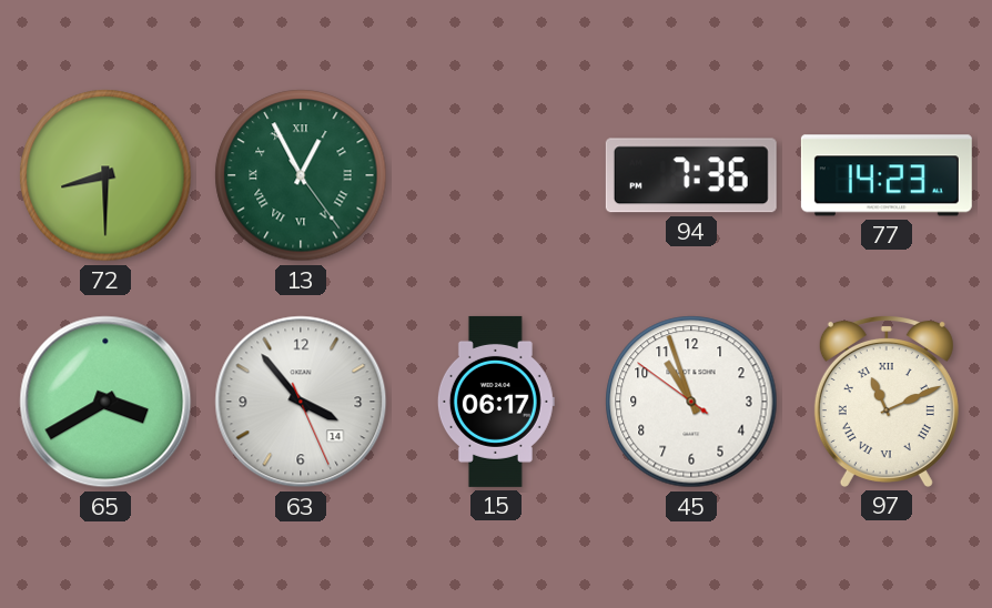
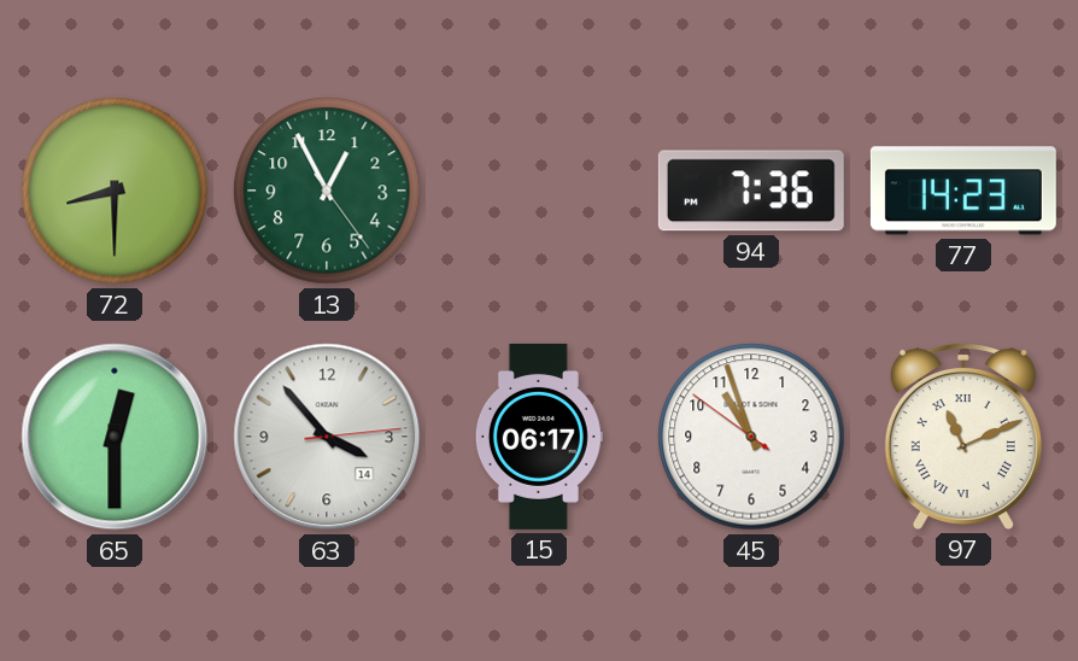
13 numerals: Roman -> Arabic (327, 191)
65: 3:40 -> 12:30 (115, 437)
63: 3:53:26 -> 3:53:14 (327, 437)
